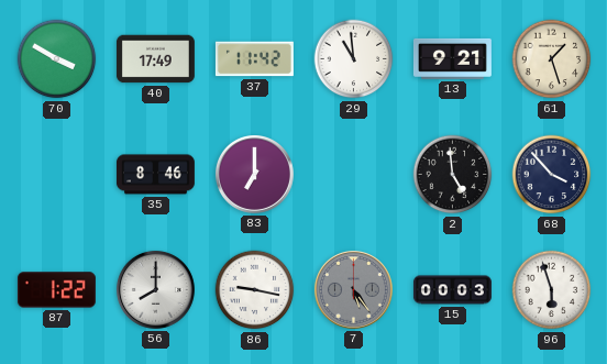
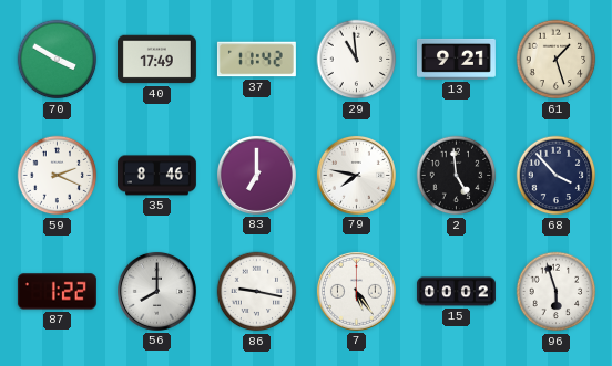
59: none -> 2:19 (58, 176)
79: none -> 7:47 (356, 175)
7 dial: grey -> white (356, 291)
15: 00:03 -> 00:02 (456, 292)
